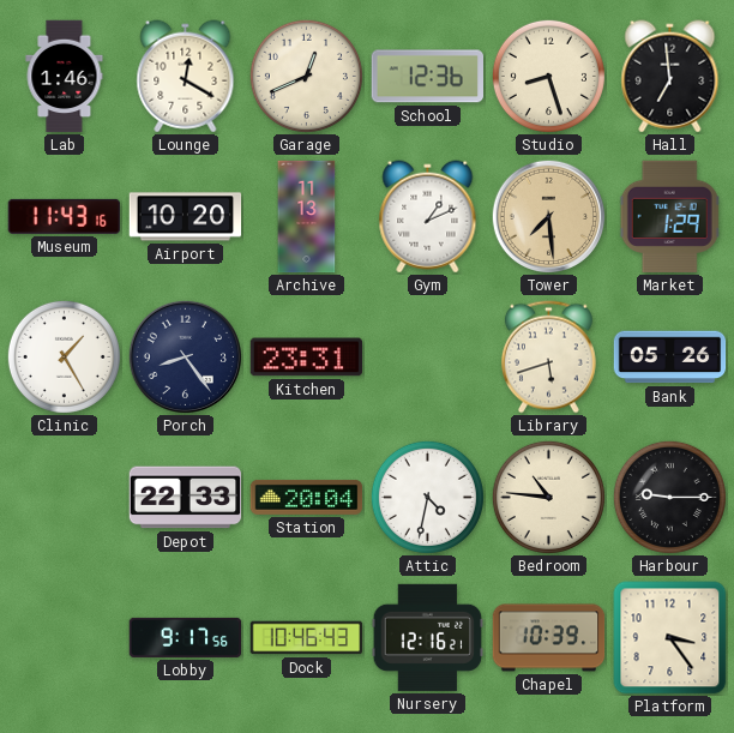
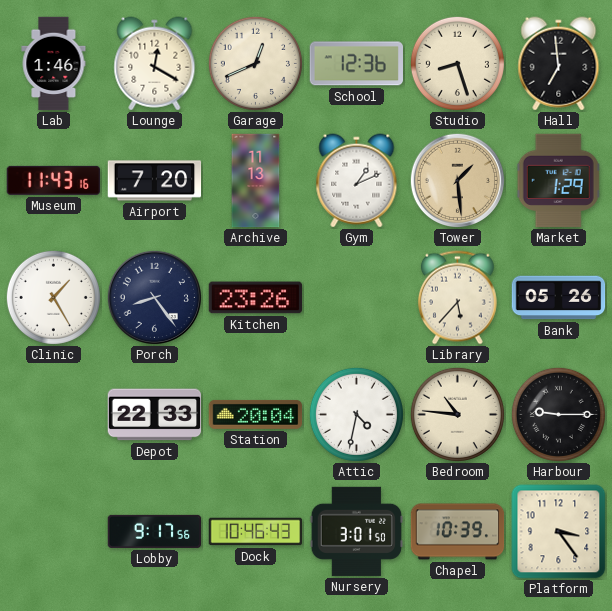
Airport: 10:20 -> 7:20 (155, 181)
Tower: 7:29 -> 1:29 (457, 180)
Kitchen: 23:31 -> 23:26 (256, 298)
Library: 5:42 -> 5:37 (457, 298)
Nursery: 12:16 -> 3:01 (357, 531)
